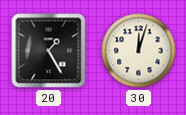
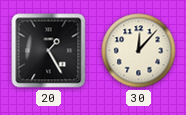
30: 12:03 -> 12:07 (139, 51)
